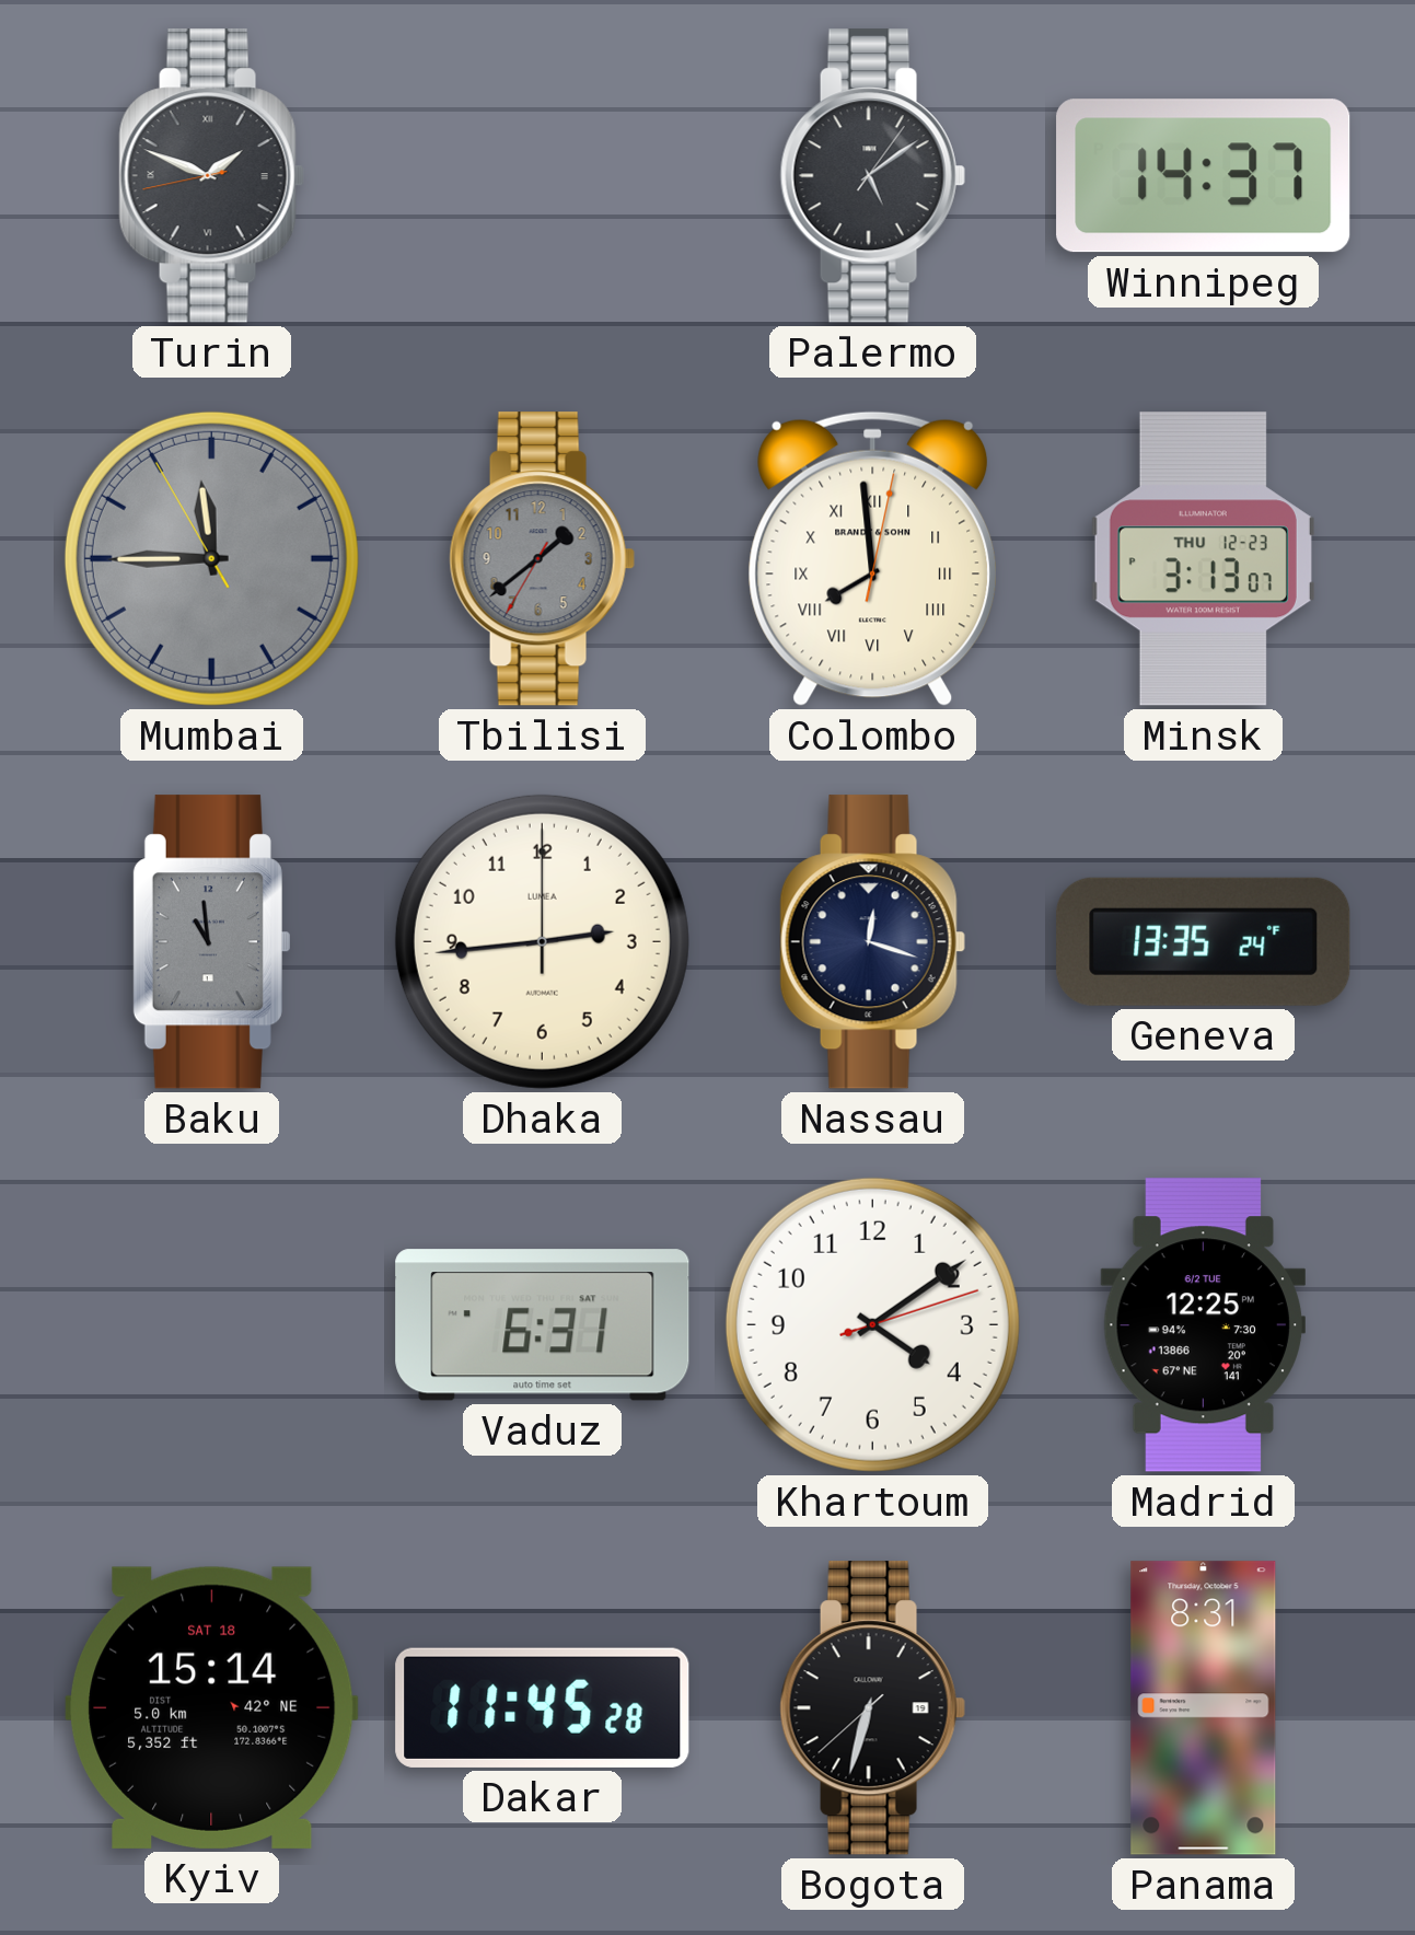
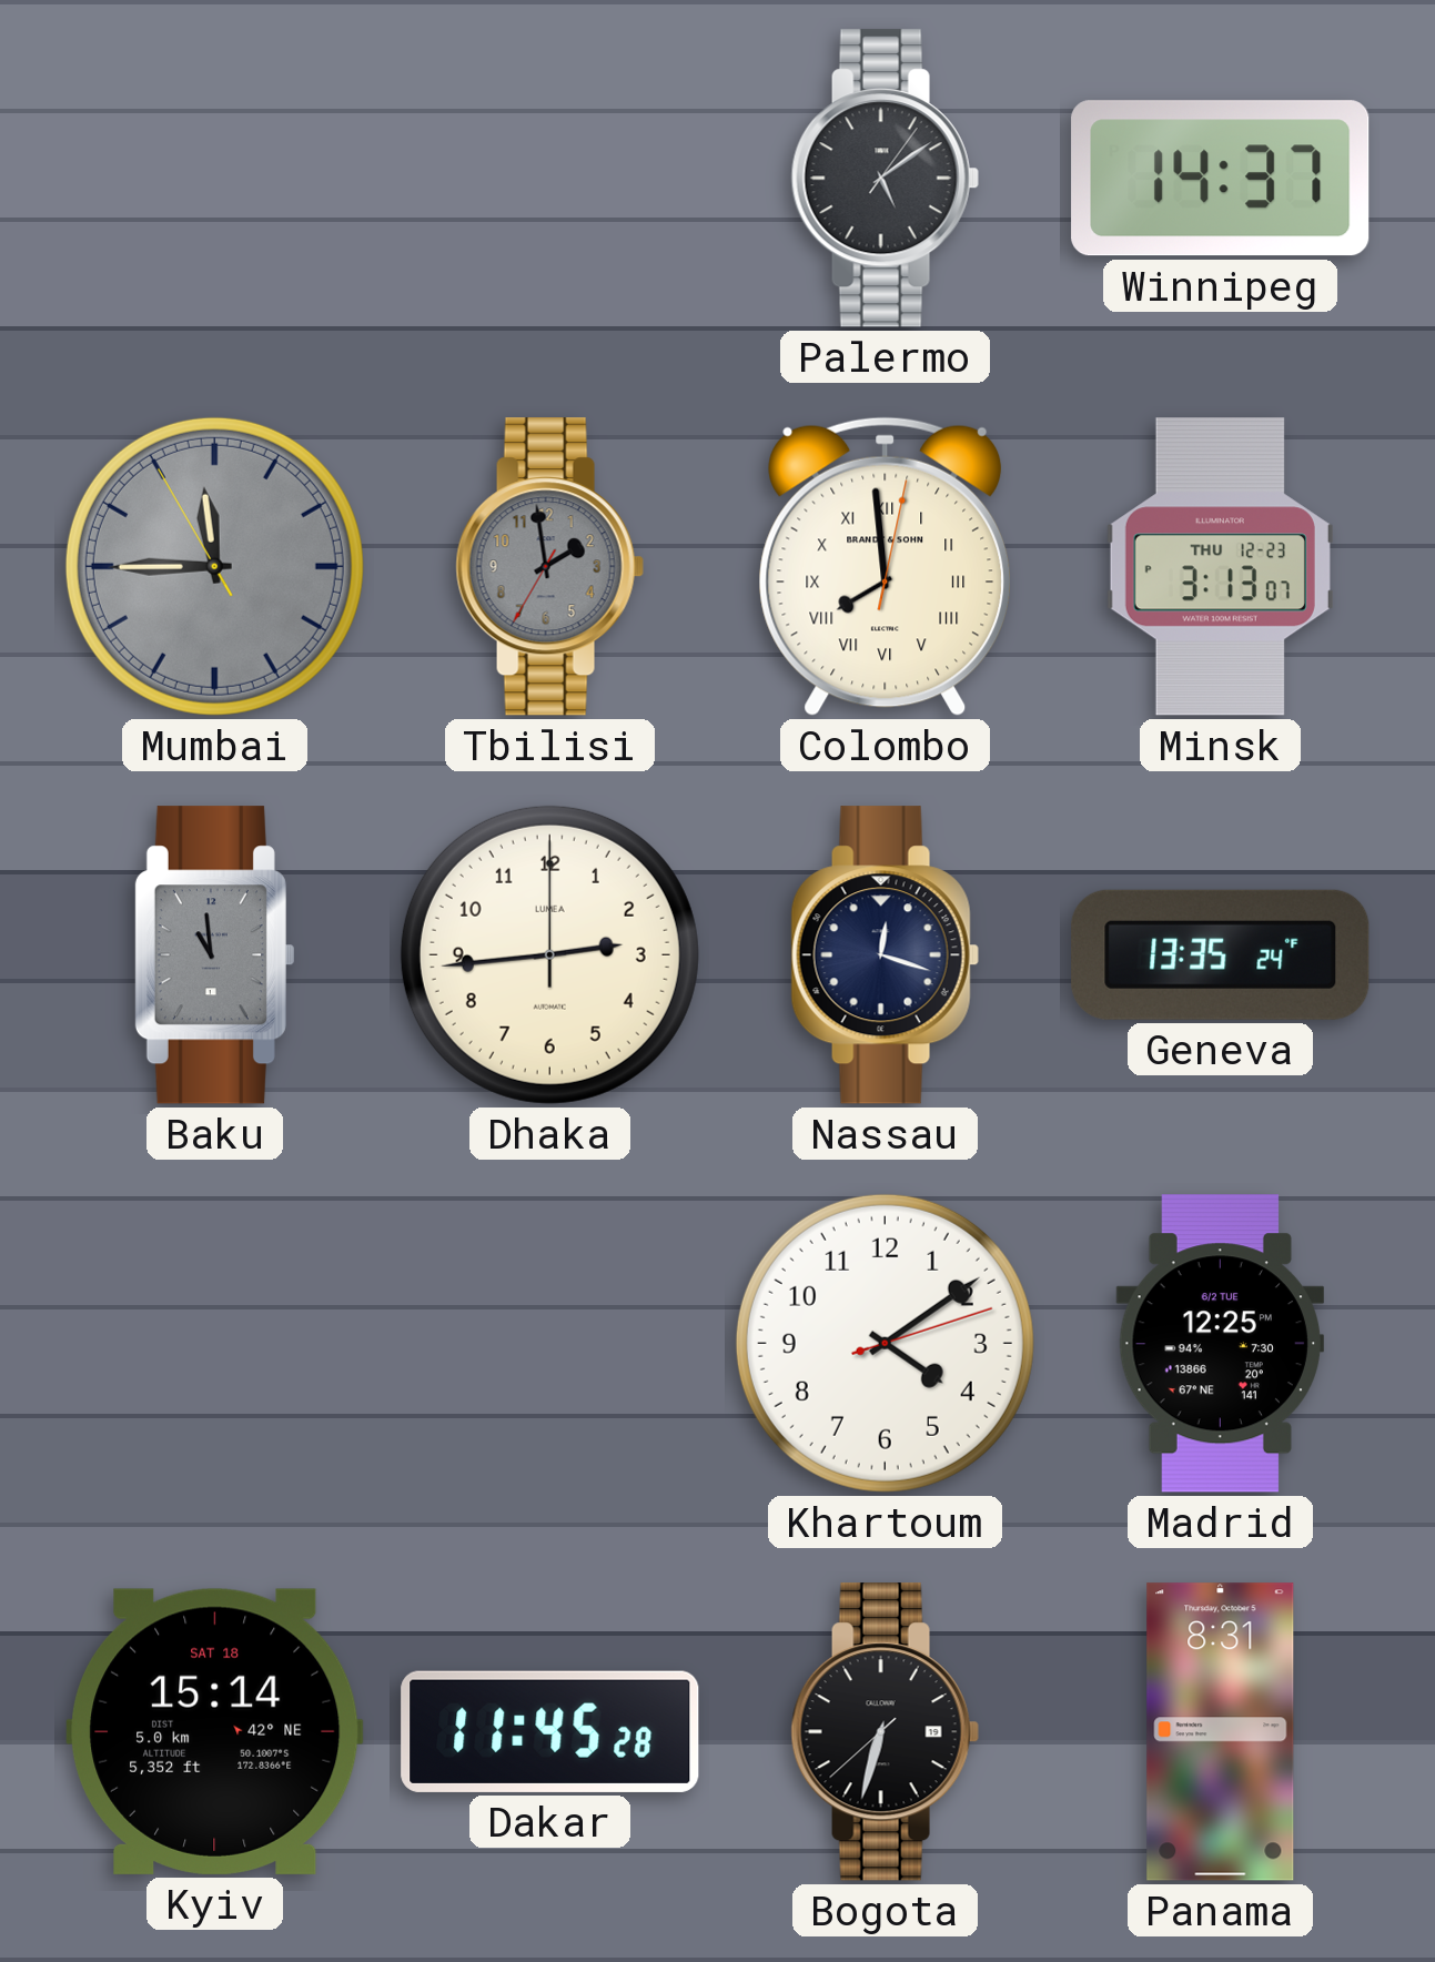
Turin: 1:48 -> none (211, 176)
Tbilisi: 1:38 -> 1:58 (549, 567)
Vaduz: 6:31 -> none (543, 1325)
